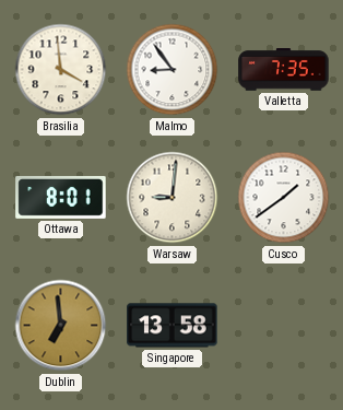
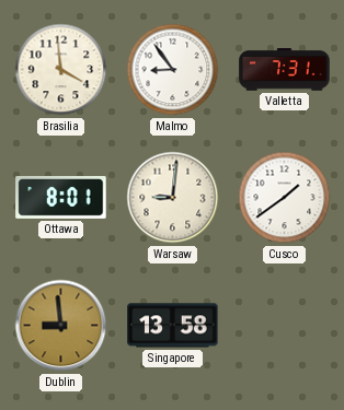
Valletta: 7:35 -> 7:31 (285, 70)
Dublin: 6:59 -> 8:59 (61, 326)
